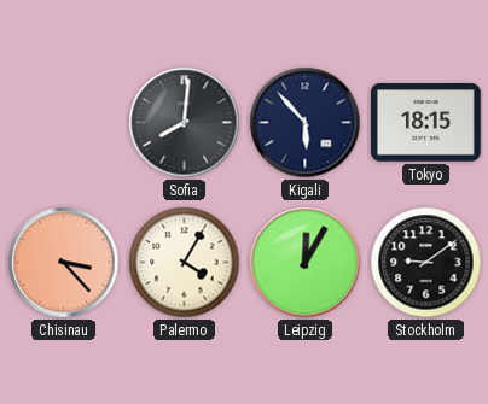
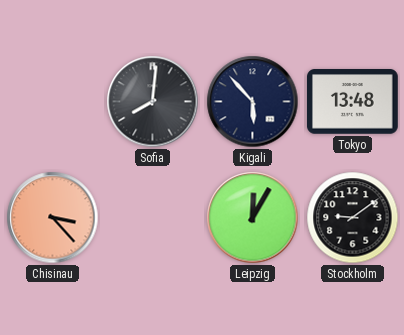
Tokyo: 18:15 -> 13:48 (353, 102)
Palermo: 4:05 -> none (185, 263)
